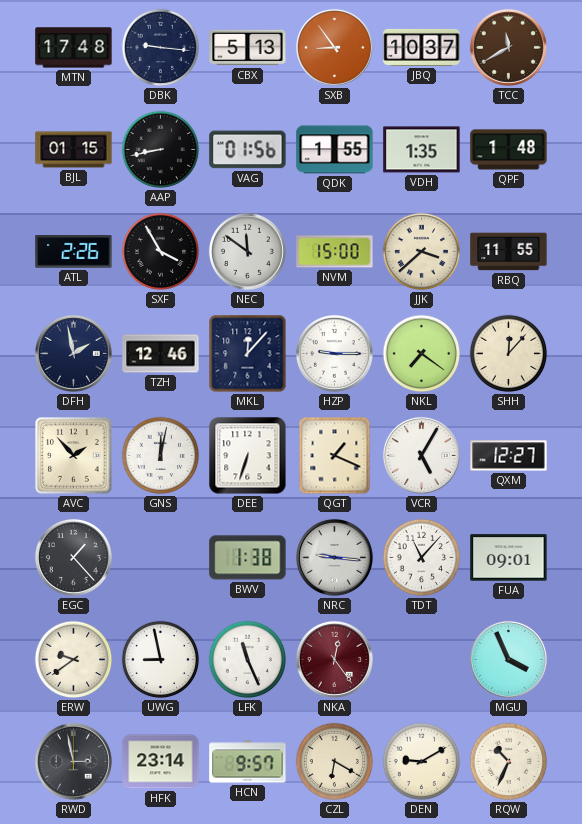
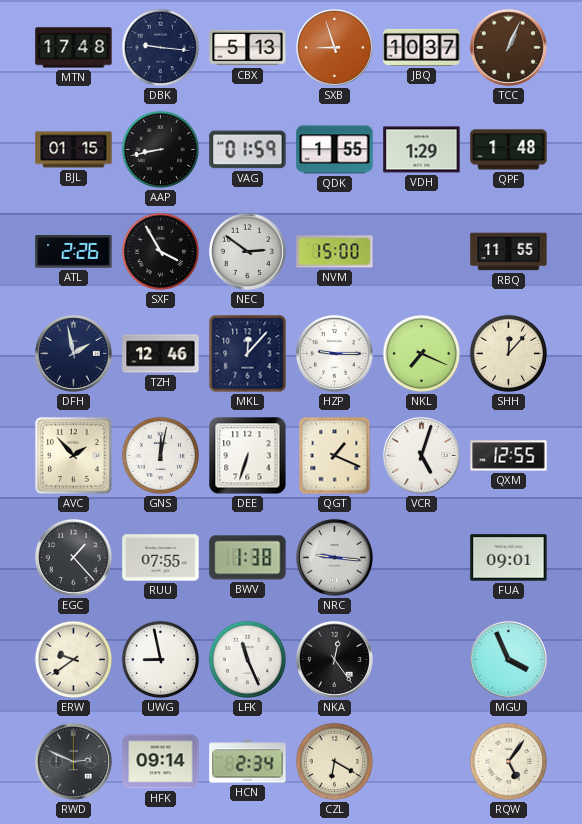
SXB: 8:54 -> 8:57 (334, 47)
TCC: 11:40 -> 1:04 (508, 47)
VAG: 01:56 -> 01:59 (248, 150)
VDH: 1:35 -> 1:29 (422, 150)
NEC: 11:51 -> 2:51 (247, 251)
JJK: 3:38 -> none (422, 252)
NKL: 7:21 -> 7:19 (422, 354)
VCR: 5:05 -> 5:03 (421, 455)
QXM: 12:27 -> 12:55 (509, 456)
RUU: none -> 07:55 (161, 558)
TDT: 11:07 -> none (422, 558)
NKA dial: burgundy -> black (334, 659)
RWD: 2:58 -> 2:49 (73, 761)
HFK: 23:14 -> 09:14 (161, 762)
HCN: 9:57 -> 2:34 (248, 762)
DEN: 9:10 -> none (422, 762)
RQW: 10:34 -> 5:06 (509, 762)
